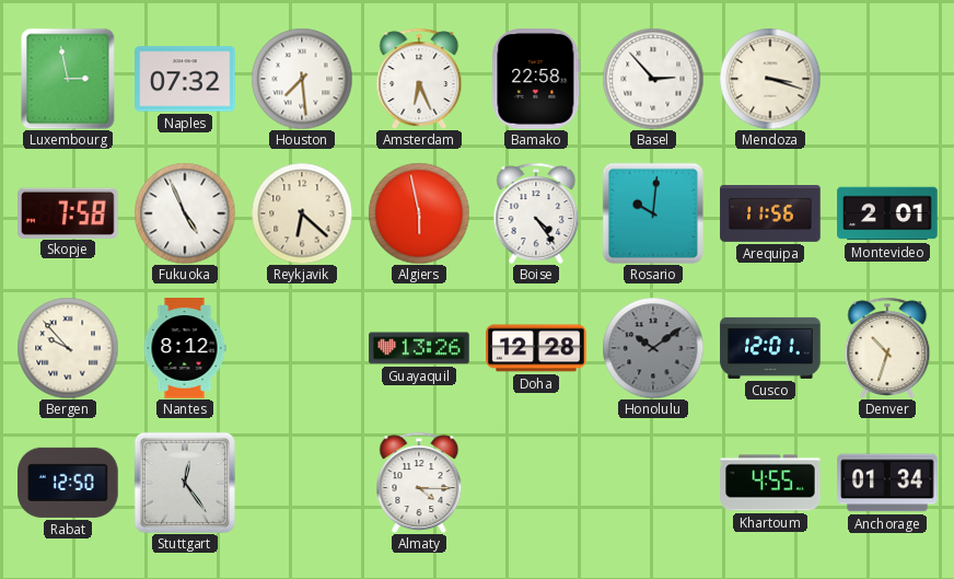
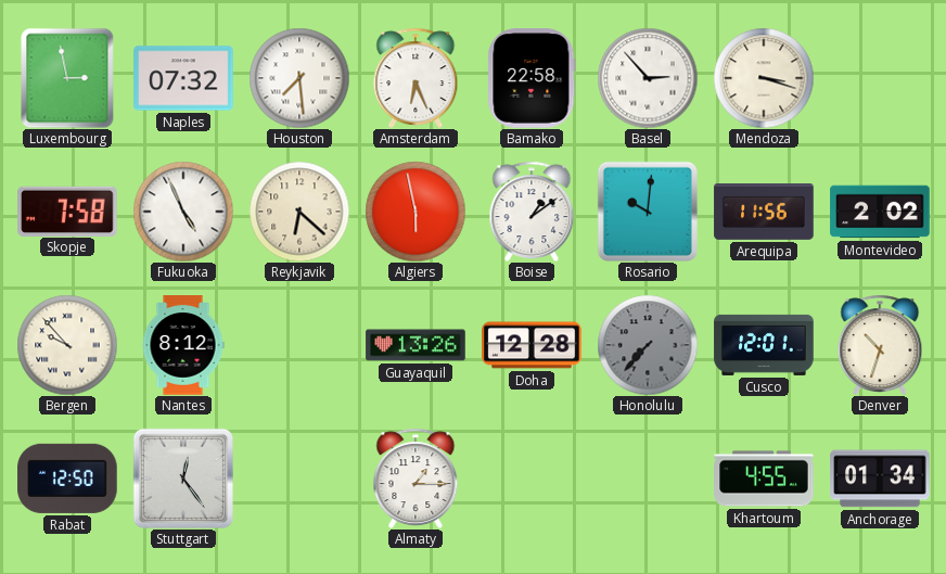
Boise: 4:24 -> 1:09 (532, 211)
Montevideo: 2:01 -> 2:02 (880, 212)
Honolulu: 10:09 -> 7:37 (648, 345)
Almaty: 4:15 -> 1:15 (416, 477)
